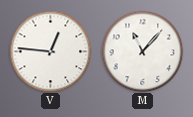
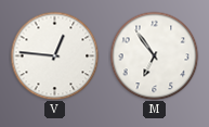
M: 11:07 -> 6:54 (154, 55)
